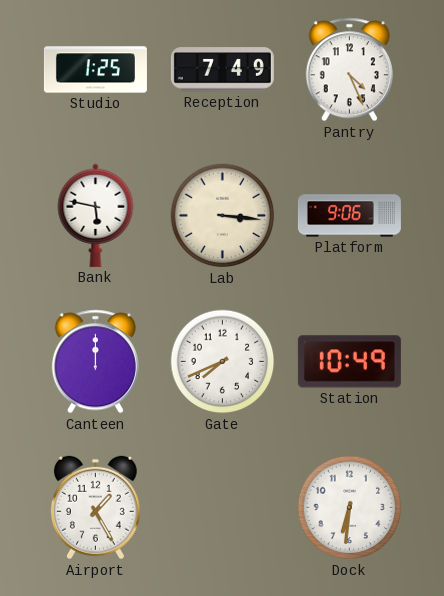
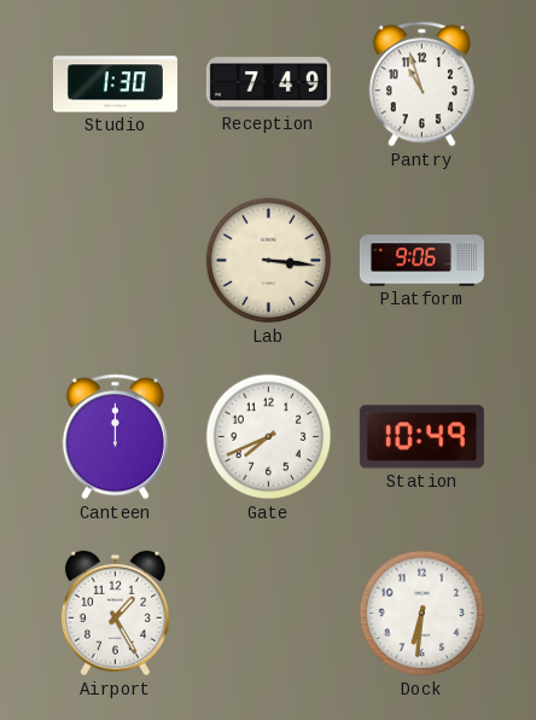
Studio: 1:25 -> 1:30 (115, 85)
Pantry: 4:26 -> 10:57 (421, 85)
Bank: 5:47 -> none (96, 215)
